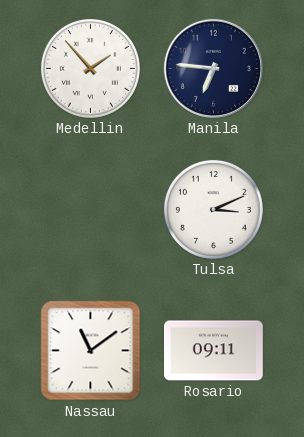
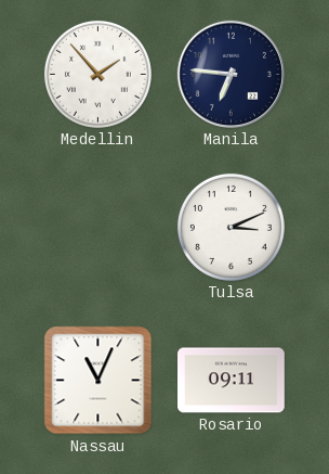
Nassau: 11:09 -> 11:04 (98, 381)
